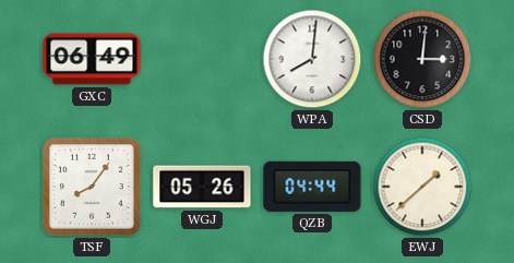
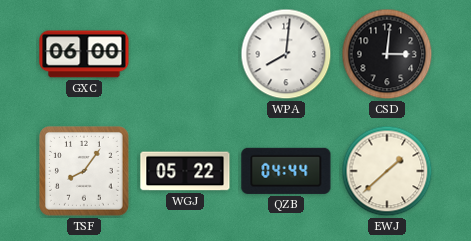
GXC: 06:49 -> 06:00 (84, 54)
WGJ: 05:26 -> 05:22 (185, 171)
